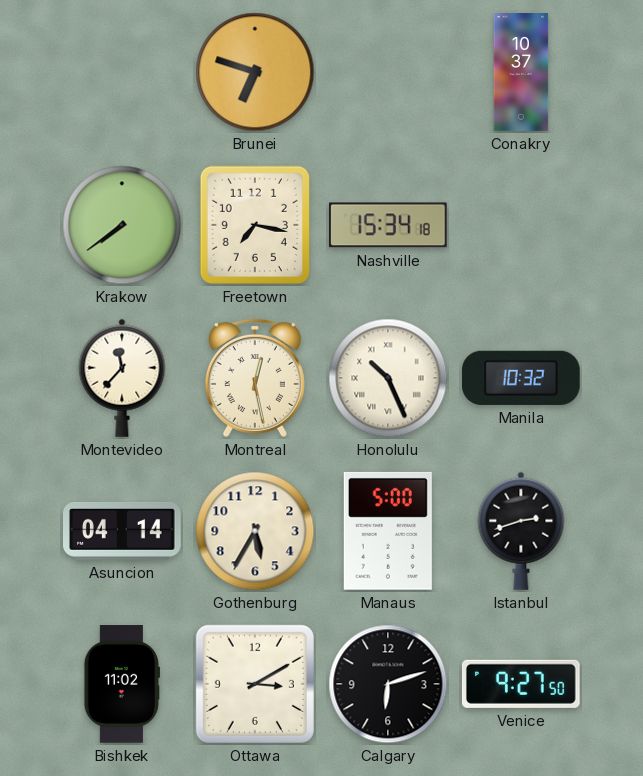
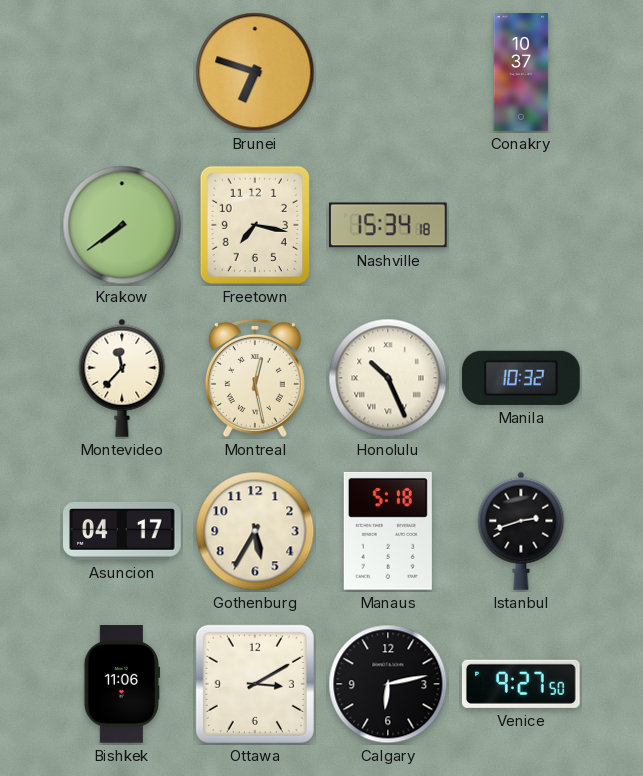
Asuncion: 04:14 -> 04:17 (123, 531)
Manaus: 5:00 -> 5:18 (388, 531)
Bishkek: 11:02 -> 11:06 (121, 684)
Calgary: 6:12 -> 6:13 (388, 684)
